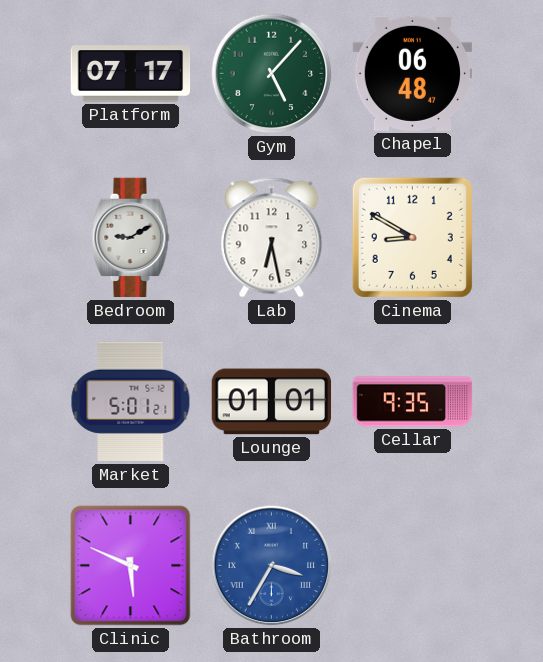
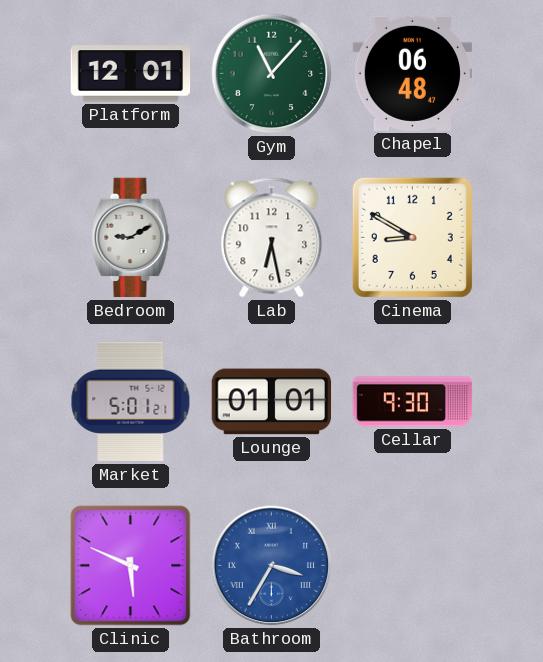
Platform: 07:17 -> 12:01 (131, 74)
Gym: 5:07 -> 11:07 (272, 74)
Cellar: 9:35 -> 9:30 (413, 402)
